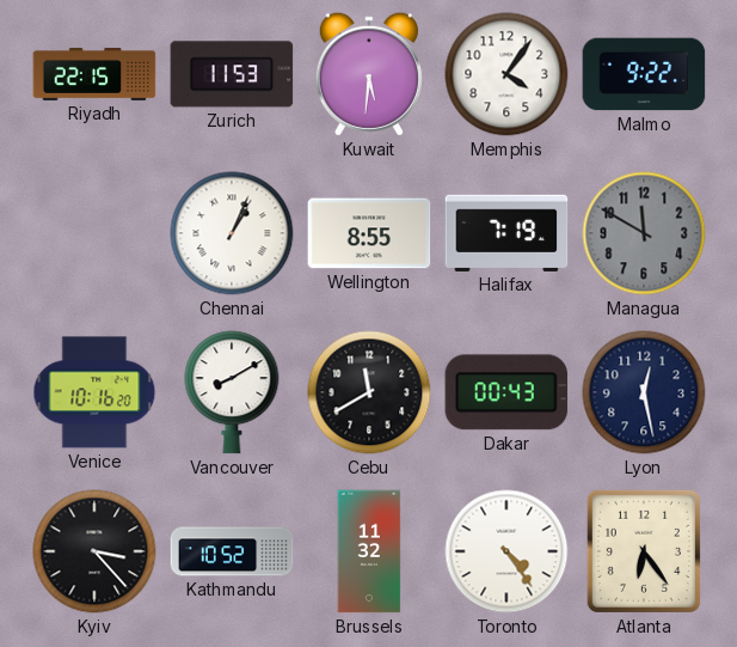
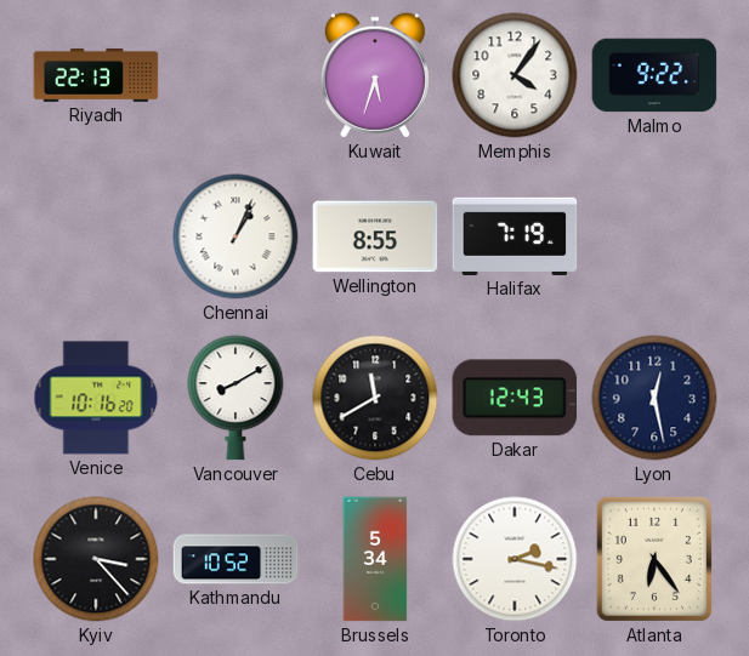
Riyadh: 22:15 -> 22:13 (96, 75)
Zurich: 11:53 -> none (232, 74)
Kuwait: 5:31 -> 5:33 (375, 75)
Managua: 11:50 -> none (644, 233)
Dakar: 00:43 -> 12:43 (515, 398)
Brussels: 11:32 -> 5:34 (375, 559)
Toronto: 4:24 -> 2:17 (515, 559)
